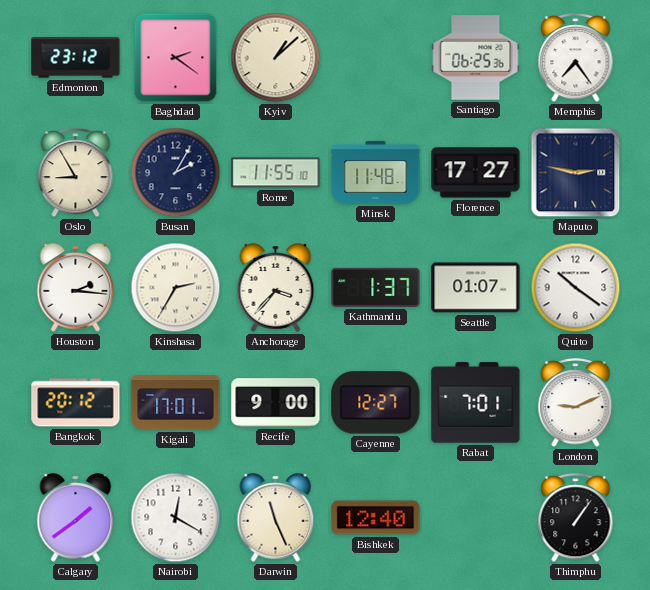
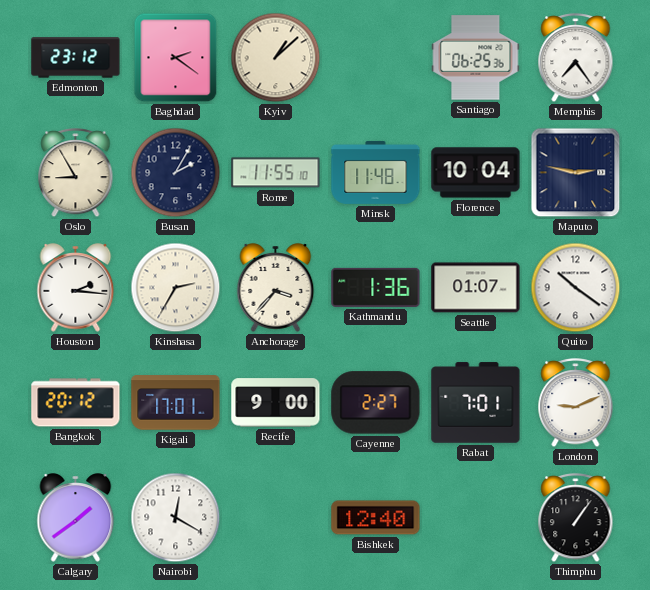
Florence: 17:27 -> 10:04 (476, 173)
Kathmandu: 1:37 -> 1:36 (376, 287)
Cayenne: 12:27 -> 2:27 (376, 403)
Darwin: 11:26 -> none (276, 518)
